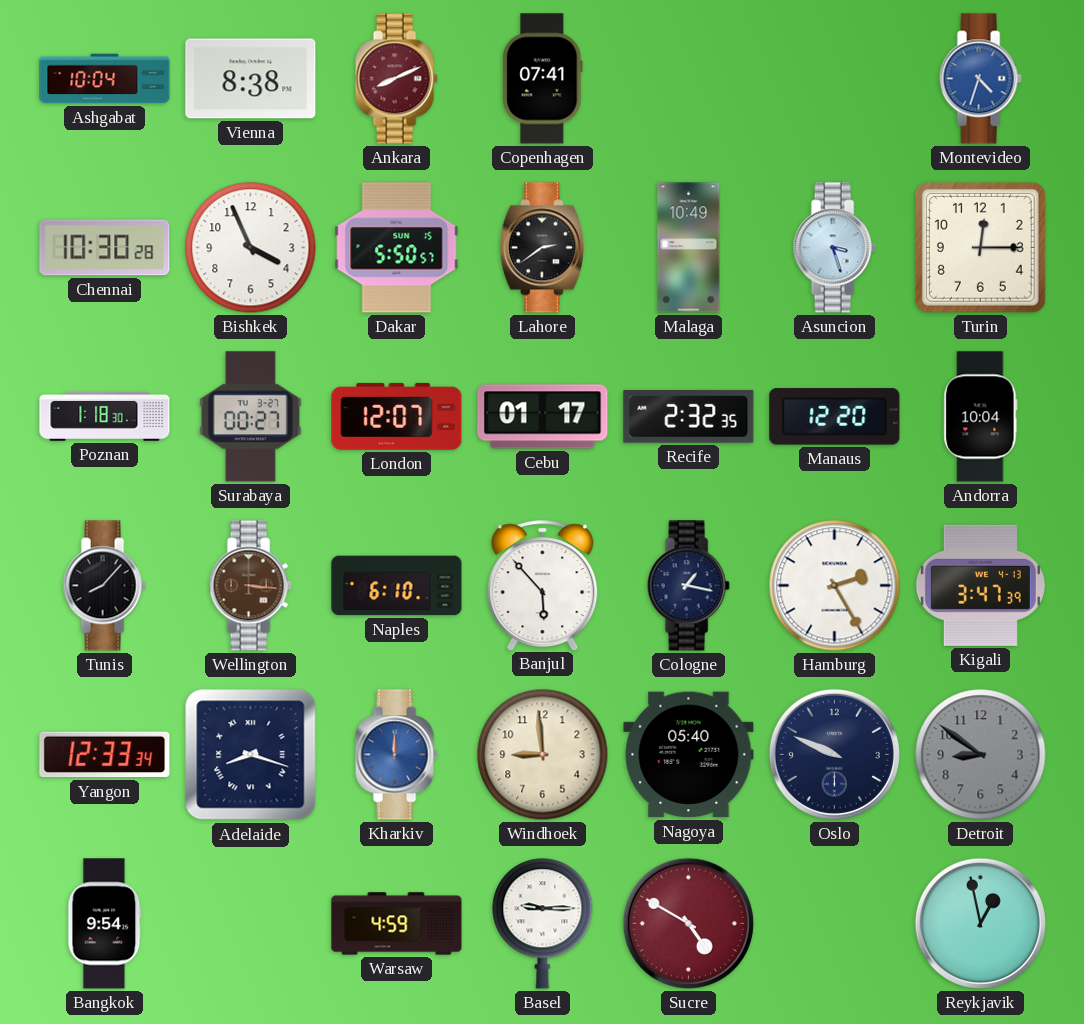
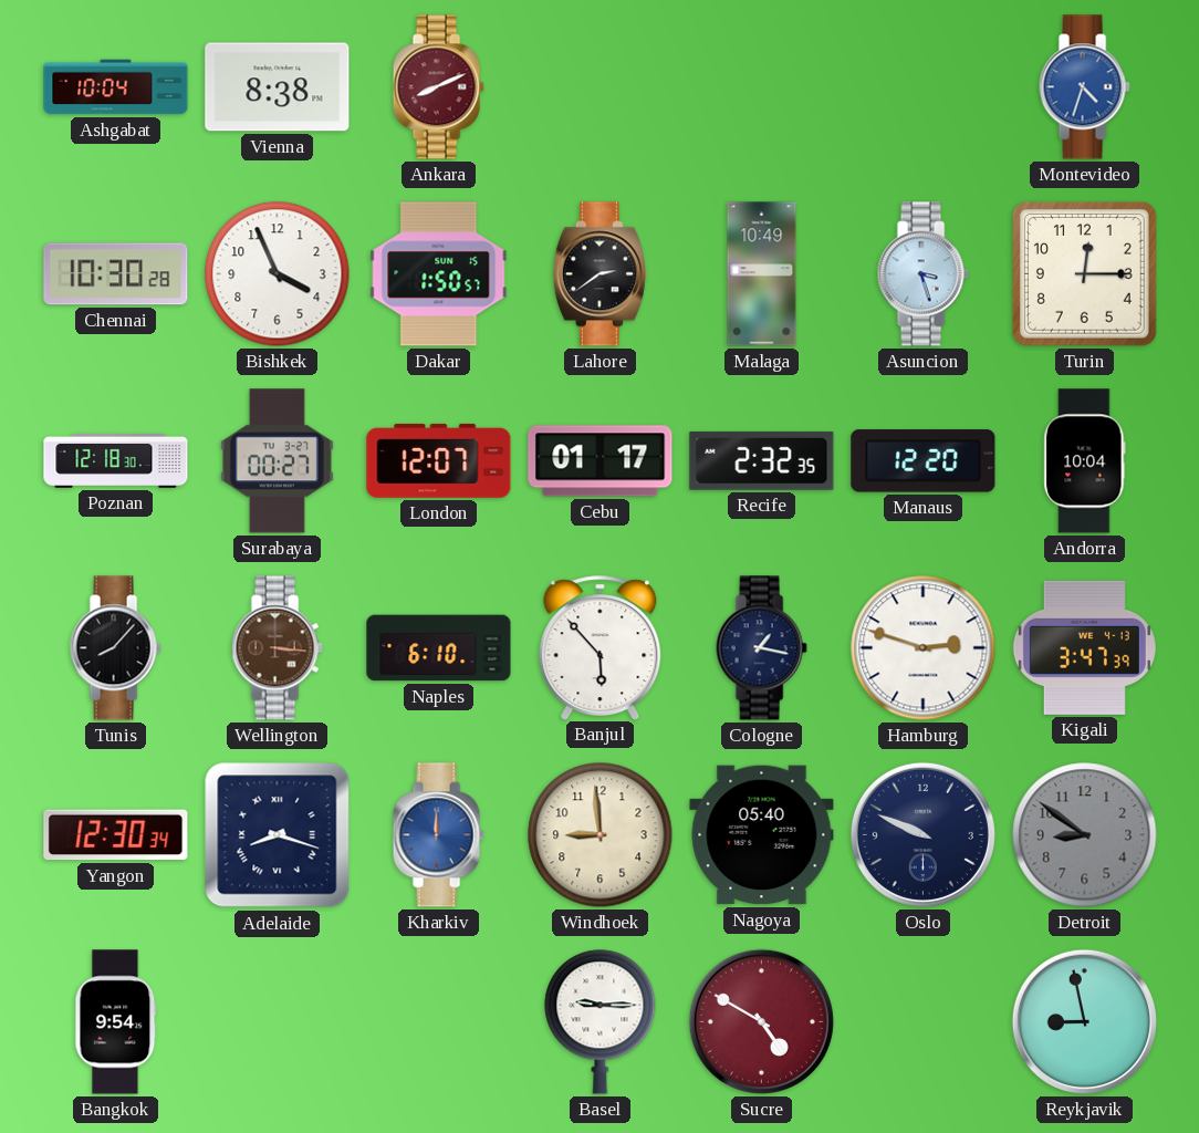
Copenhagen: 07:41 -> none (543, 79)
Dakar: 5:50 -> 1:50 (439, 274)
Poznan: 1:18 -> 12:18 (116, 460)
Hamburg: 2:25 -> 2:48 (924, 648)
Yangon: 12:33 -> 12:30 (116, 835)
Warsaw: 4:59 -> none (397, 924)
Reykjavik: 12:58 -> 8:58 (1084, 1021)
